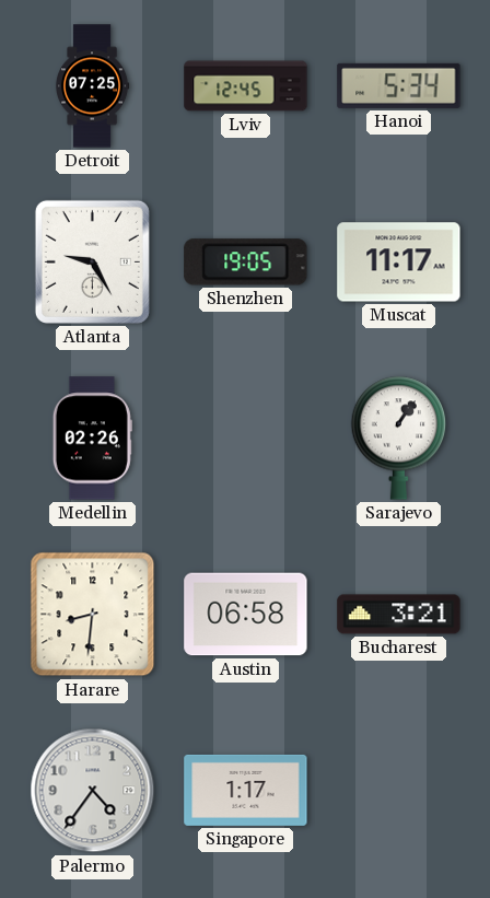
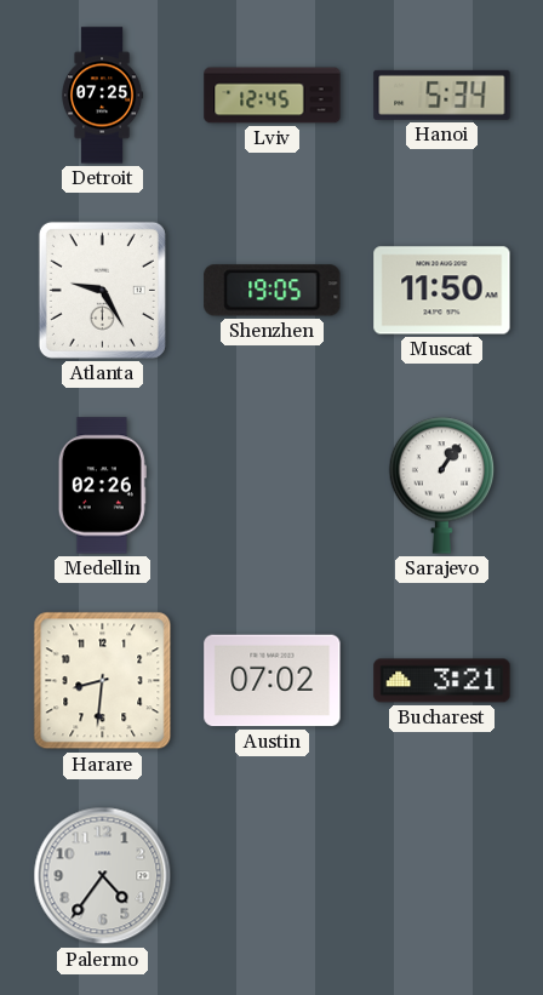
Muscat: 11:17 -> 11:50 (442, 291)
Austin: 06:58 -> 07:02 (273, 681)
Singapore: 1:17 -> none (246, 790)
